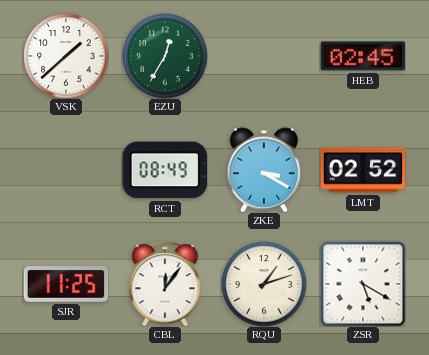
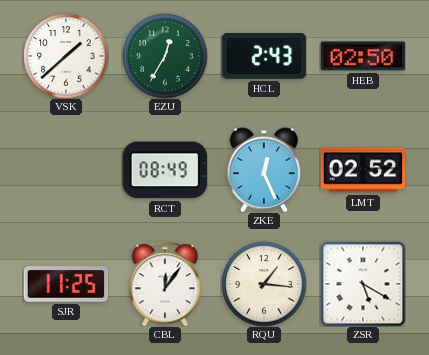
HCL: none -> 2:43 (264, 56)
HEB: 02:45 -> 02:50 (363, 56)
ZKE: 3:20 -> 12:26 (264, 170)
RQU: 1:12 -> 1:16 (264, 284)
